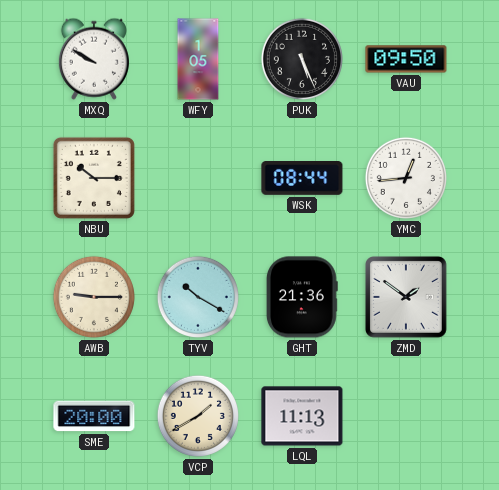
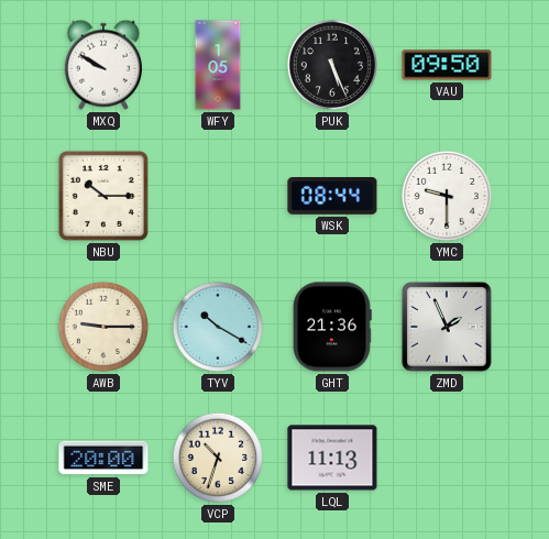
YMC: 12:44 -> 9:30 (447, 196)
ZMD: 1:51 -> 1:56 (447, 327)
VCP: 1:40 -> 10:33 (218, 458)
